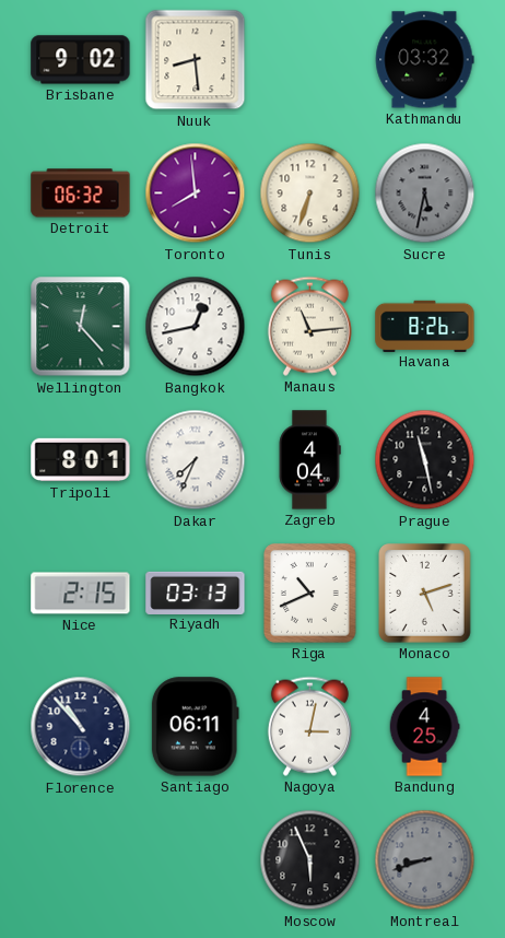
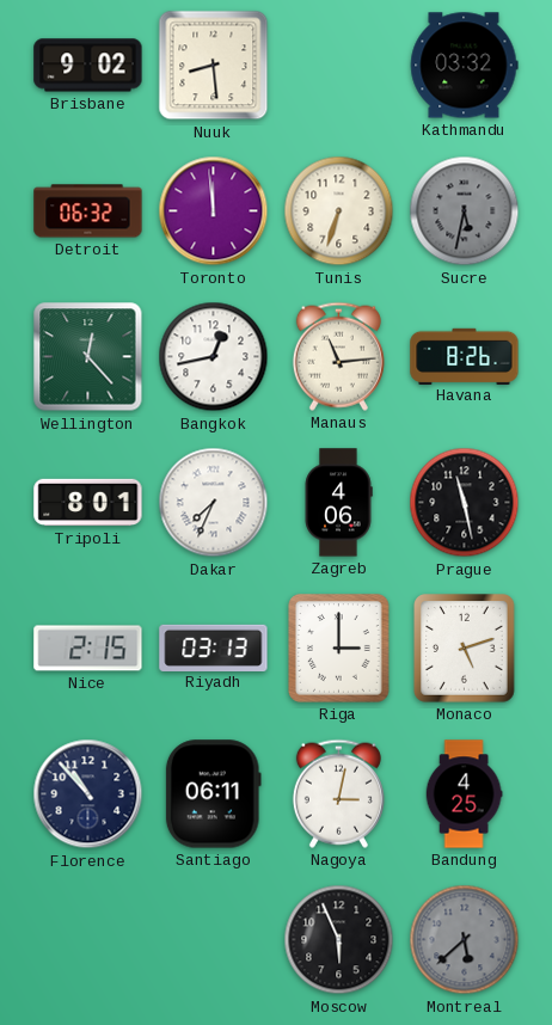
Toronto: 7:59 -> 11:59 (214, 211)
Zagreb: 4:04 -> 4:06 (338, 503)
Riga: 10:41 -> 3:00 (339, 649)
Montreal: 8:42 -> 5:38 (465, 940)
